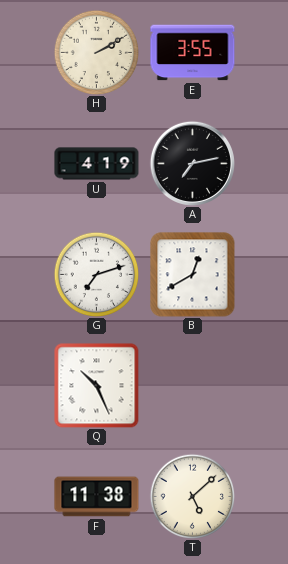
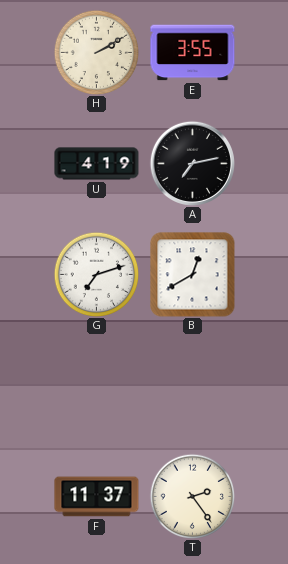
Q: 10:26 -> none (97, 386)
F: 11:38 -> 11:37 (97, 497)
T: 5:08 -> 2:24 (192, 496)
